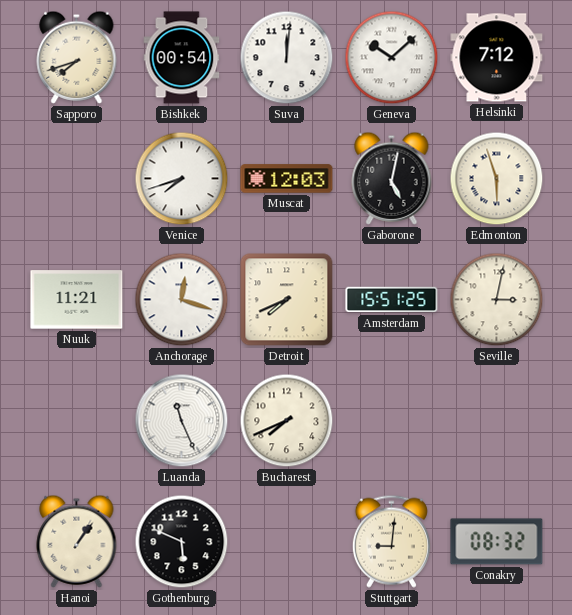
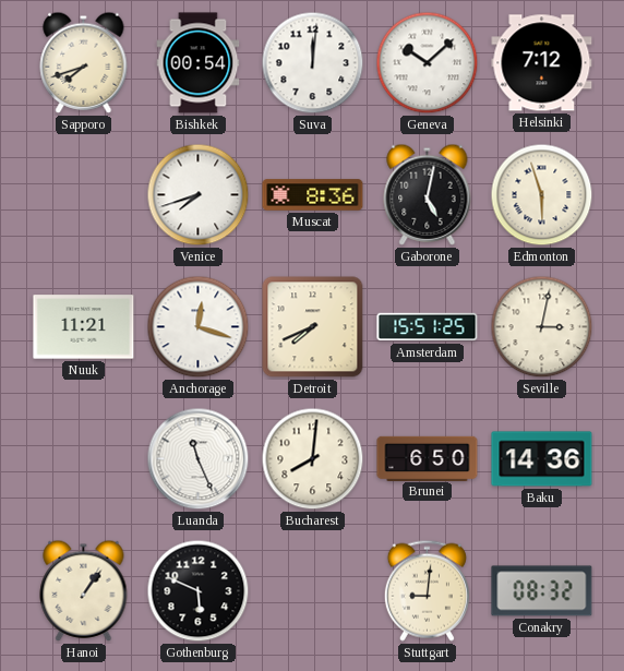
Muscat: 12:03 -> 8:36 (313, 195)
Bucharest: 7:41 -> 8:01 (313, 459)
Brunei: none -> 6:50 (428, 458)
Baku: none -> 14:36 (542, 459)
